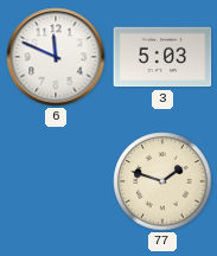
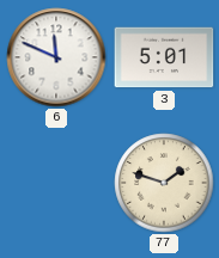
3: 5:03 -> 5:01 (164, 57)
